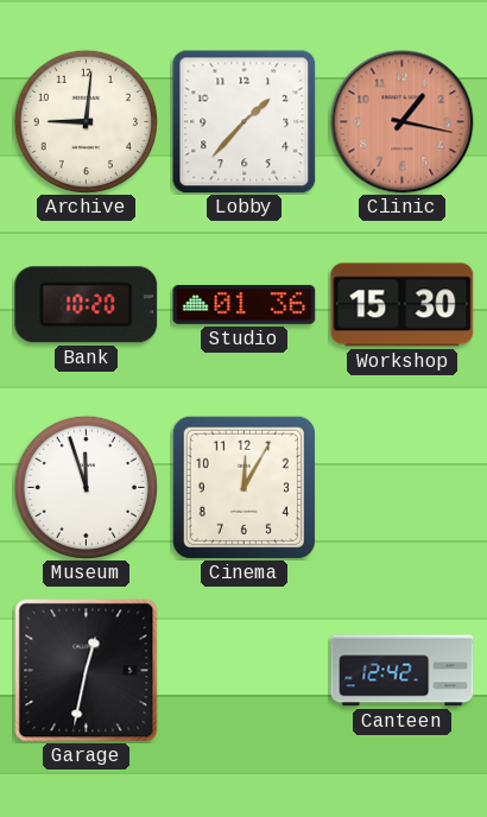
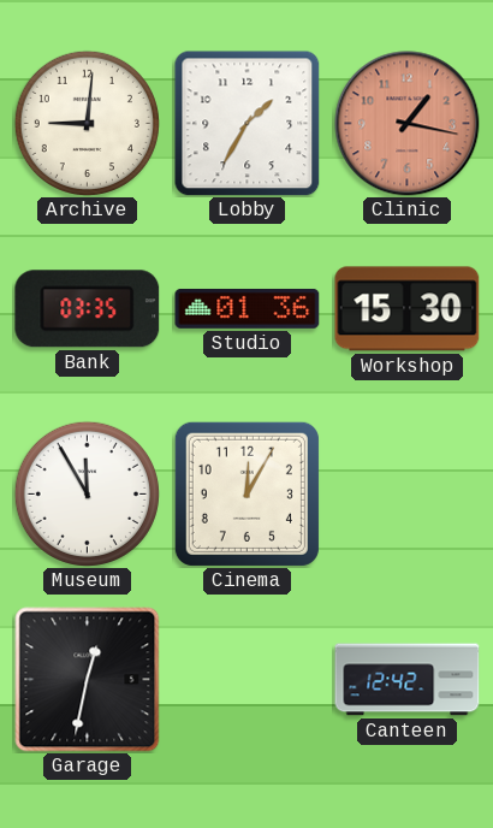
Lobby: 1:37 -> 1:35 (248, 124)
Bank: 10:20 -> 03:35 (88, 309)
Museum: 11:57 -> 11:55 (87, 493)
